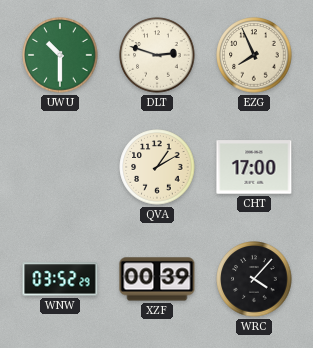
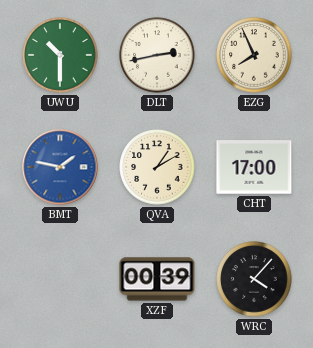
DLT: 2:48 -> 2:43 (157, 55)
BMT: none -> 1:47 (60, 167)
WNW: 03:52 -> none (60, 279)
